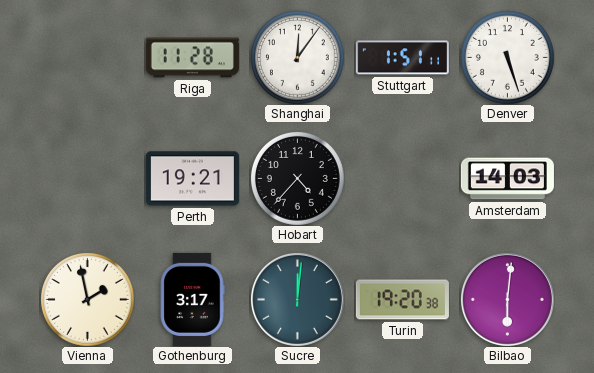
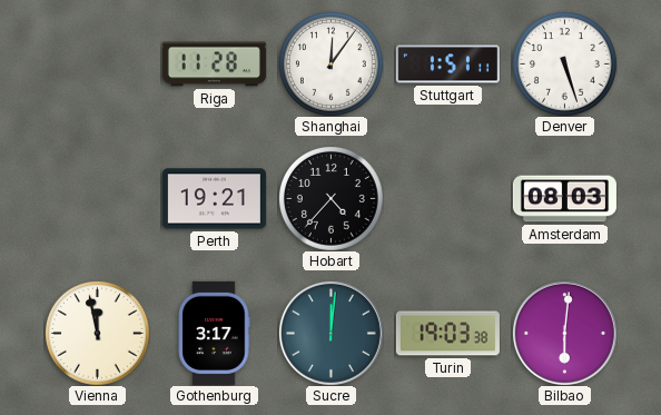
Amsterdam: 14:03 -> 08:03 (564, 199)
Vienna: 1:58 -> 11:58 (97, 333)
Turin: 19:20 -> 19:03 (447, 334)
